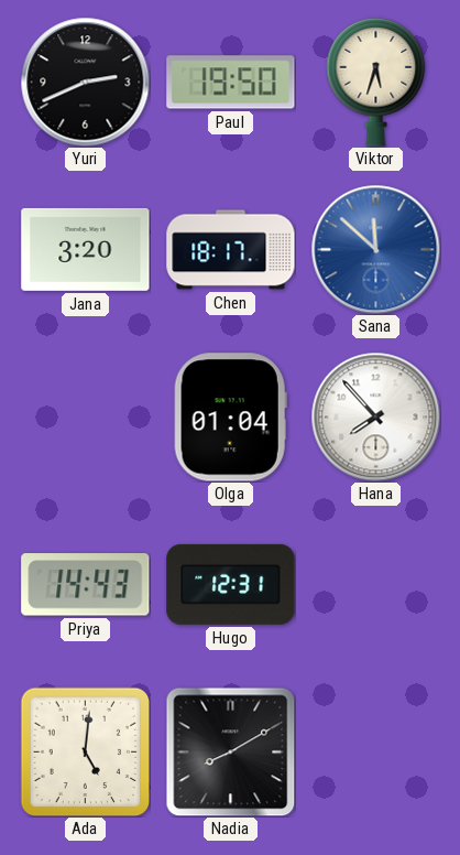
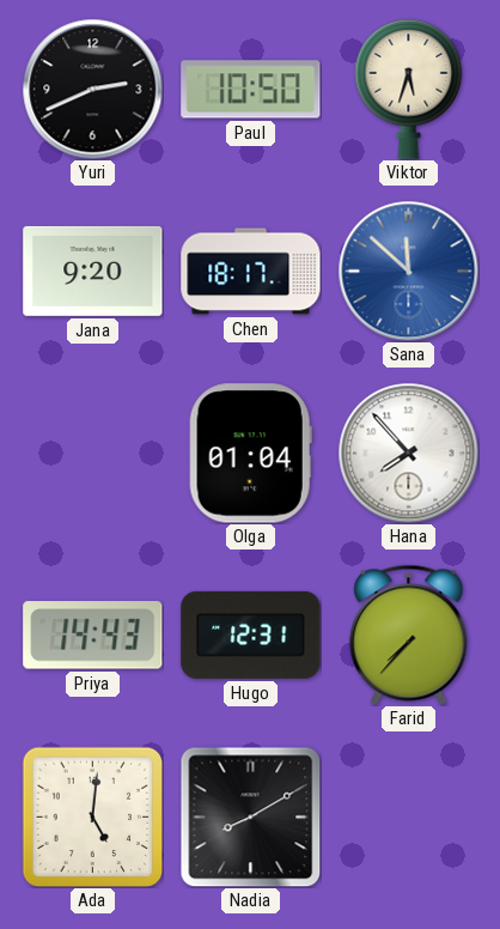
Paul: 19:50 -> 10:50 (251, 90)
Jana: 3:20 -> 9:20 (93, 271)
Farid: none -> 7:37 (409, 634)
